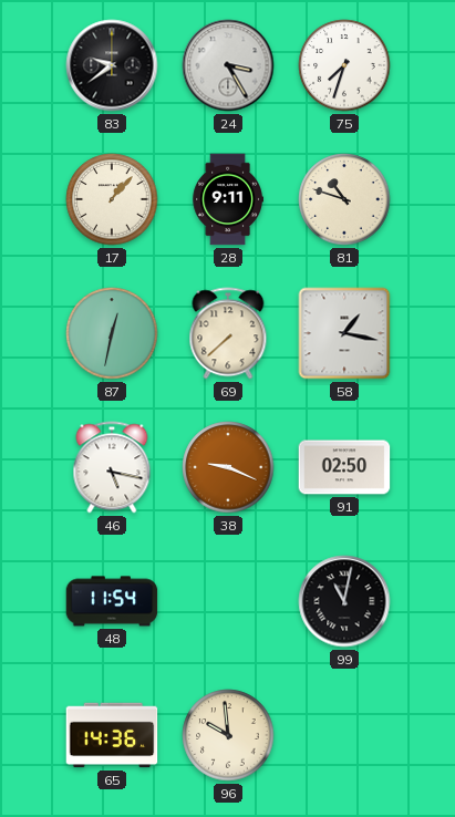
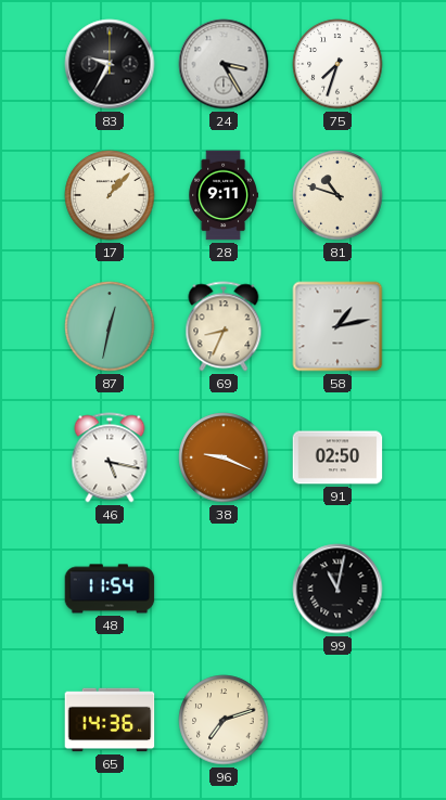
83: 9:39 -> 9:35 (110, 64)
69: 7:38 -> 8:34 (224, 326)
58: 1:17 -> 1:13 (337, 326)
96: 9:59 -> 7:12 (224, 720)
